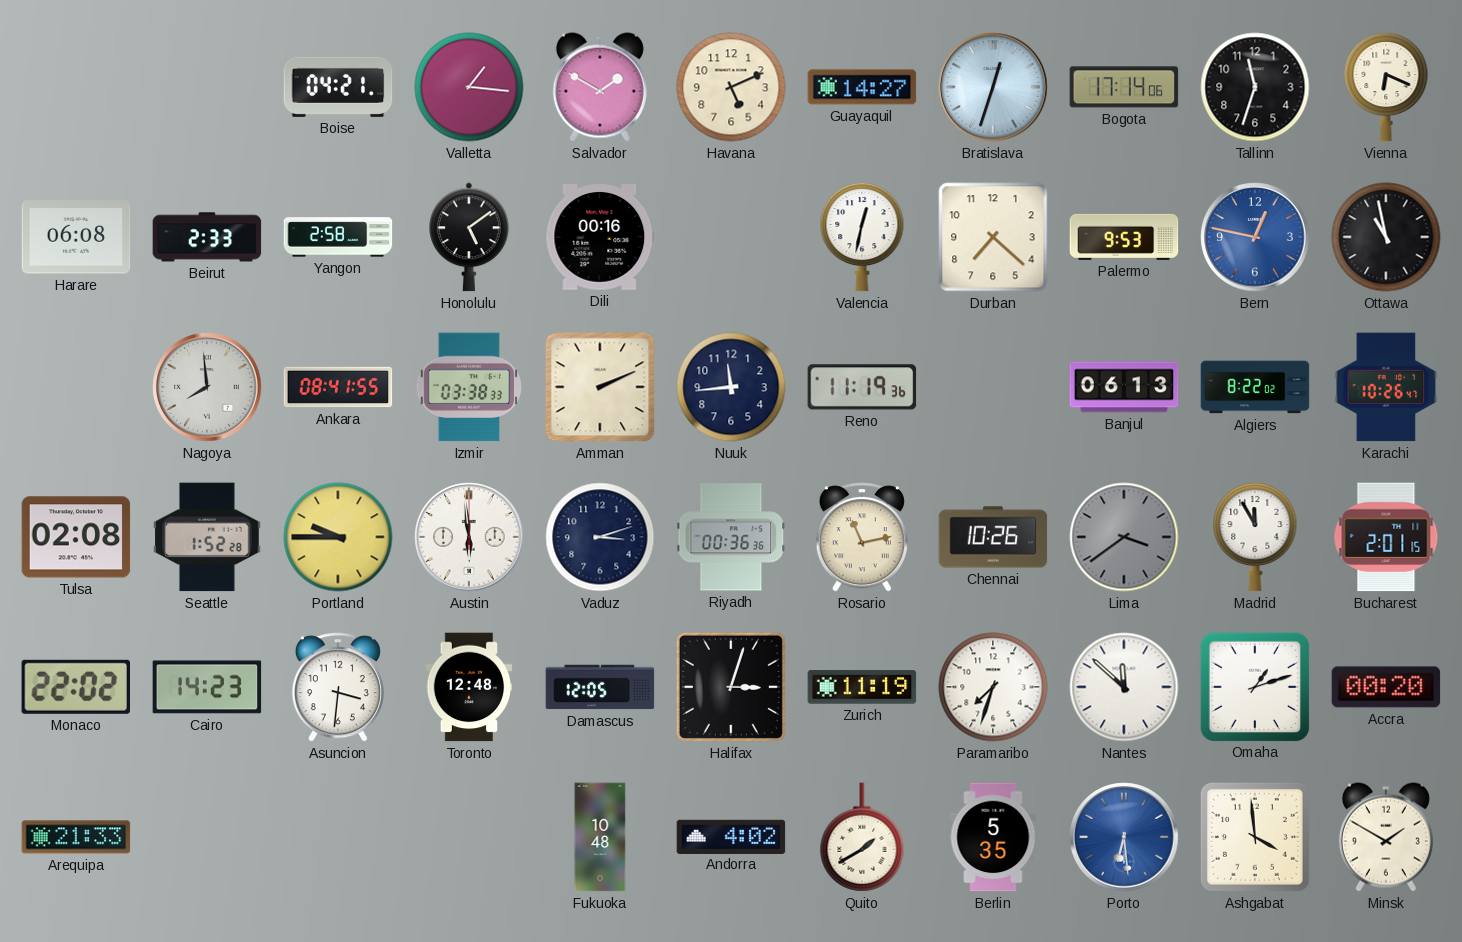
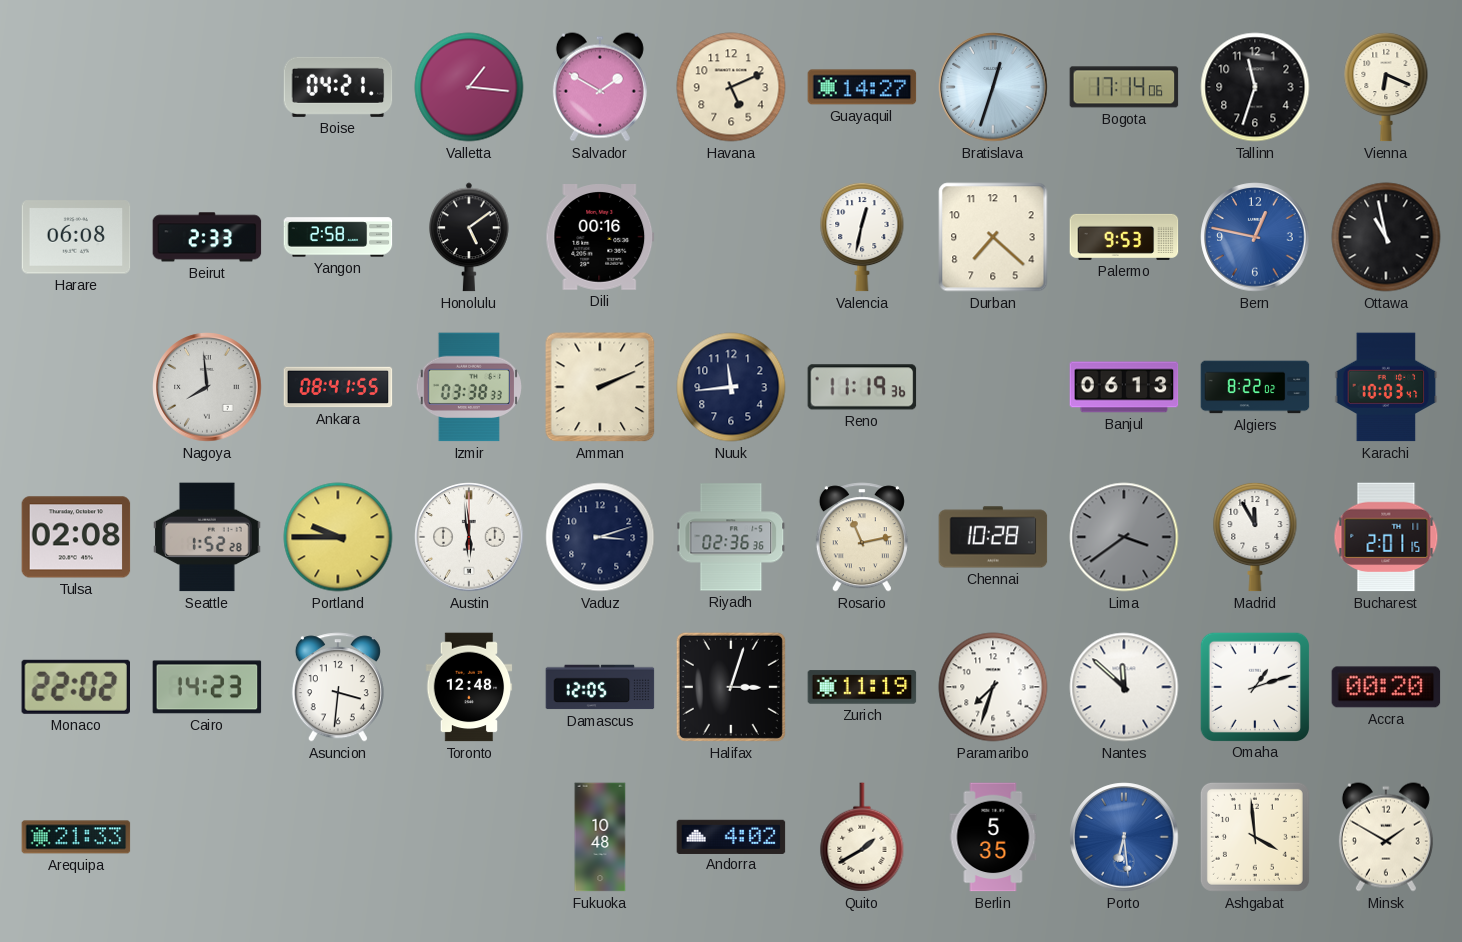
Karachi: 10:26 -> 10:03 (1386, 387)
Riyadh: 00:36 -> 02:36 (731, 537)
Chennai: 10:26 -> 10:28 (993, 537)
